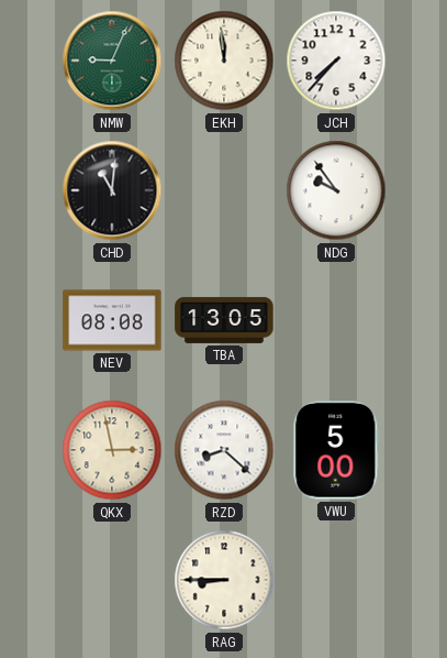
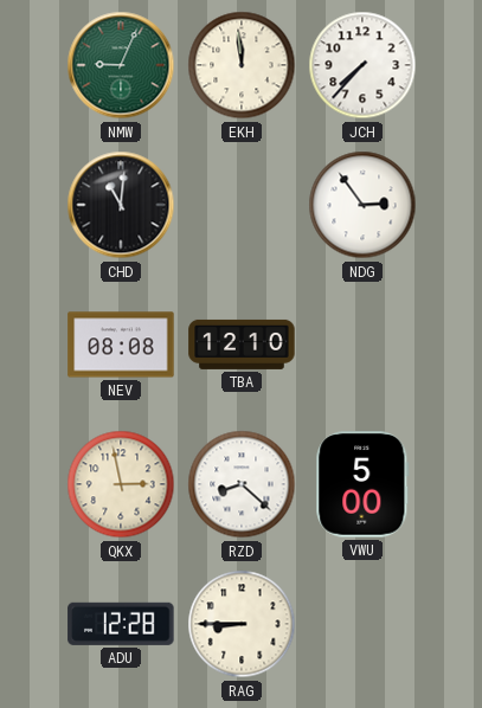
NDG: 9:54 -> 2:54 (362, 205)
TBA: 13:05 -> 12:10 (242, 345)
ADU: none -> 12:28 (121, 624)
